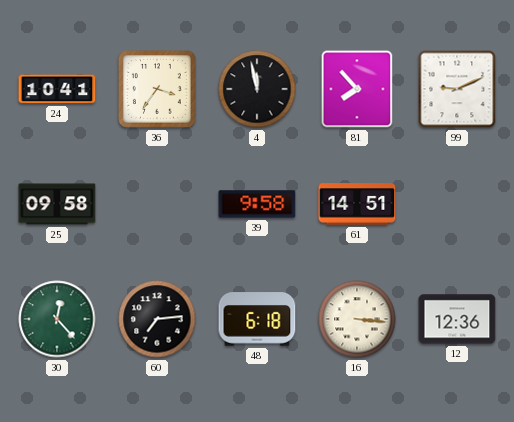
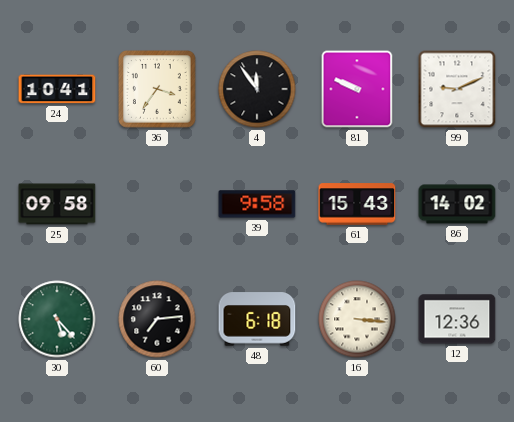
4: 11:58 -> 11:54 (257, 89)
81: 7:53 -> 9:49 (357, 89)
61: 14:51 -> 15:43 (357, 204)
86: none -> 14:02 (457, 204)
30: 12:23 -> 5:23 (57, 319)
